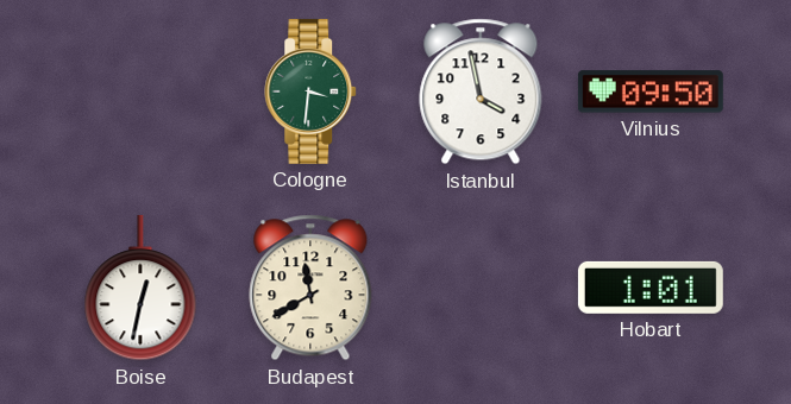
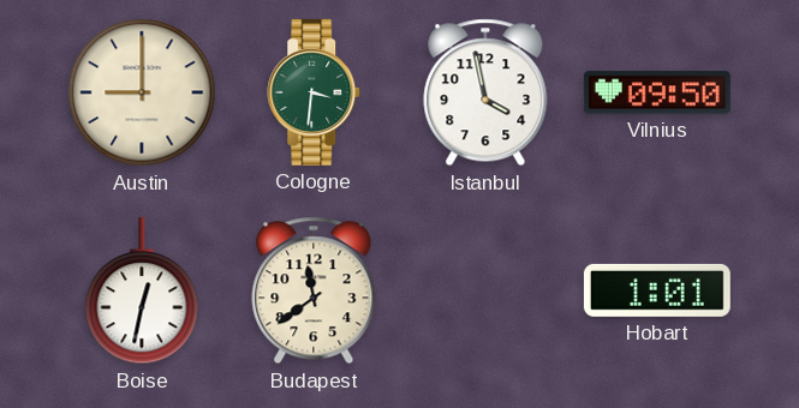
Austin: none -> 9:00 (142, 92)
Budapest: 11:40 -> 11:39 (314, 290)
